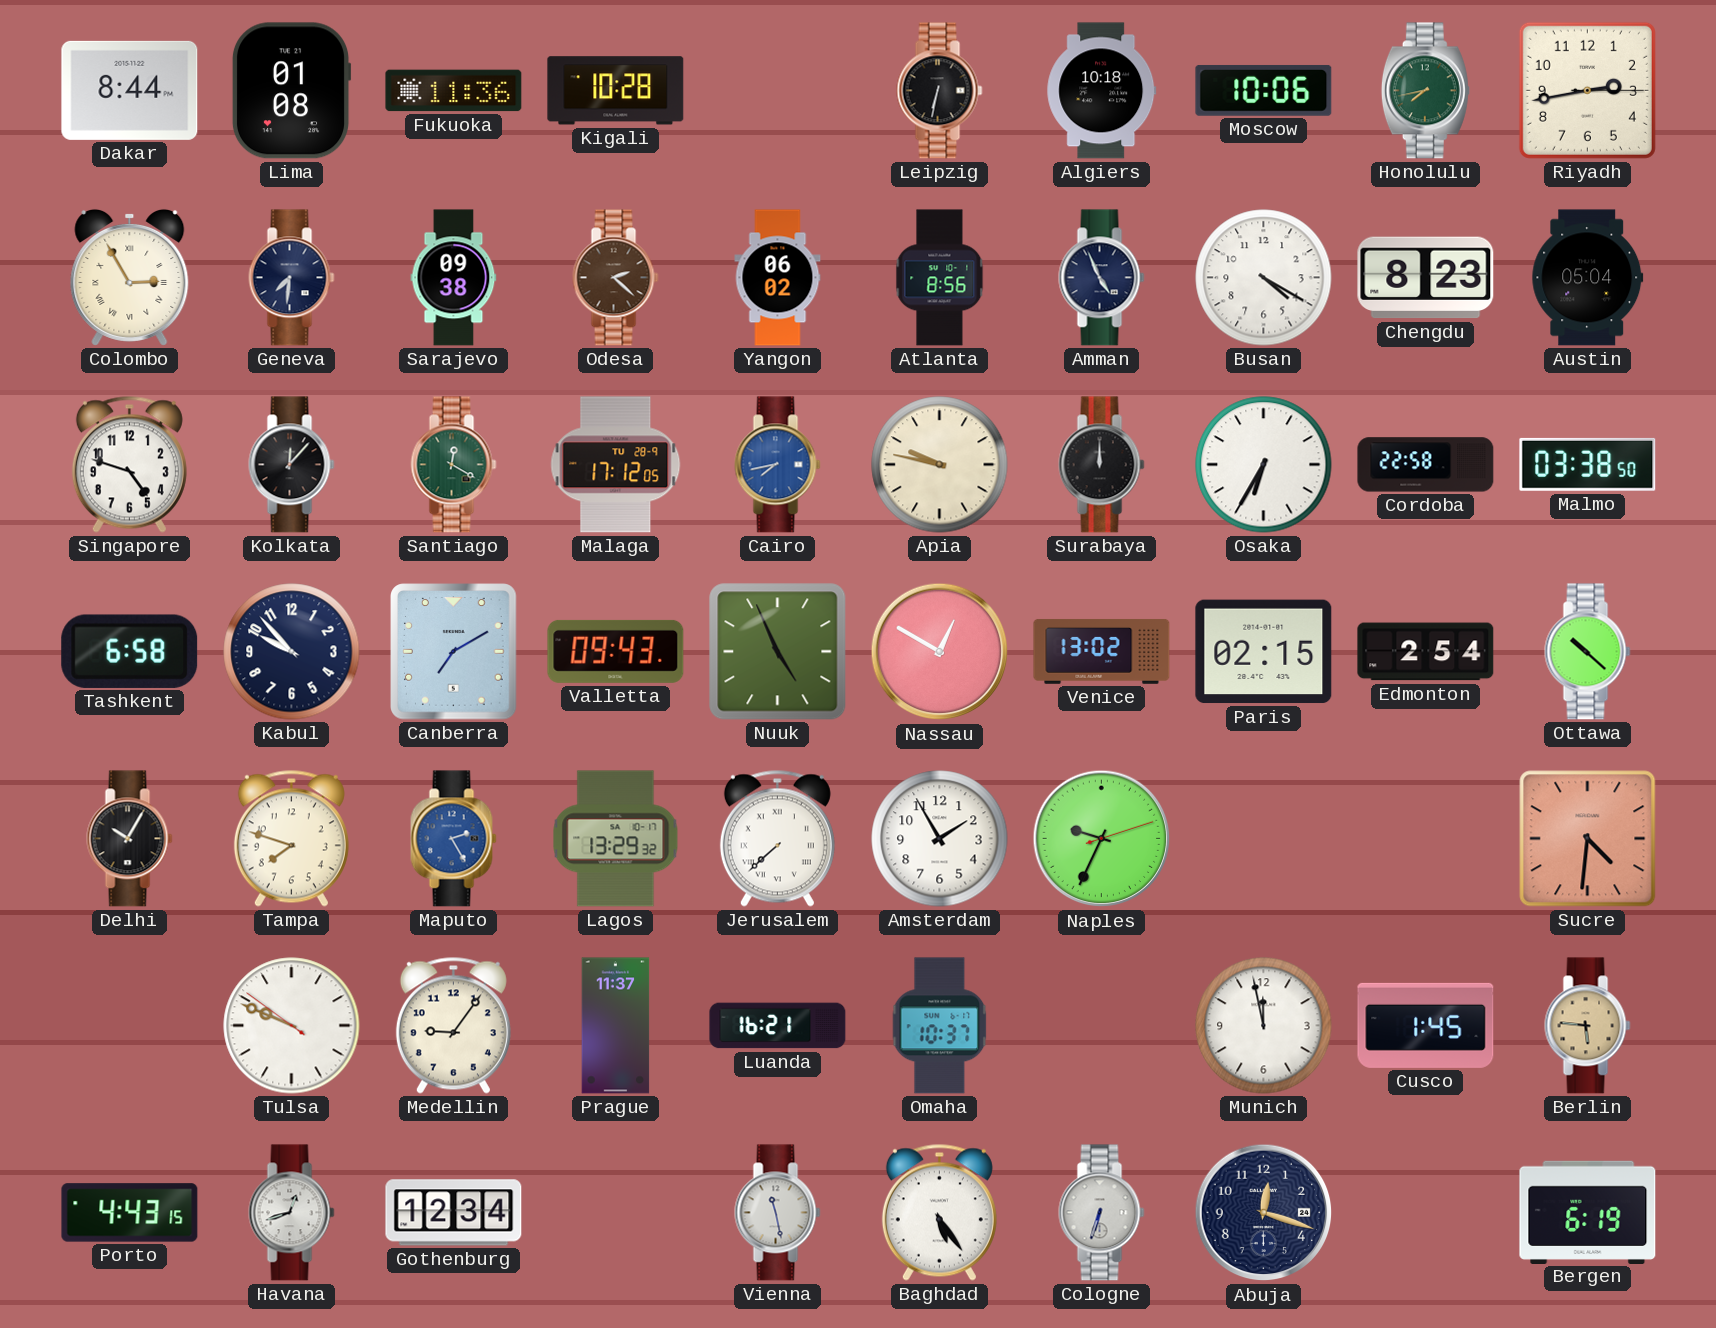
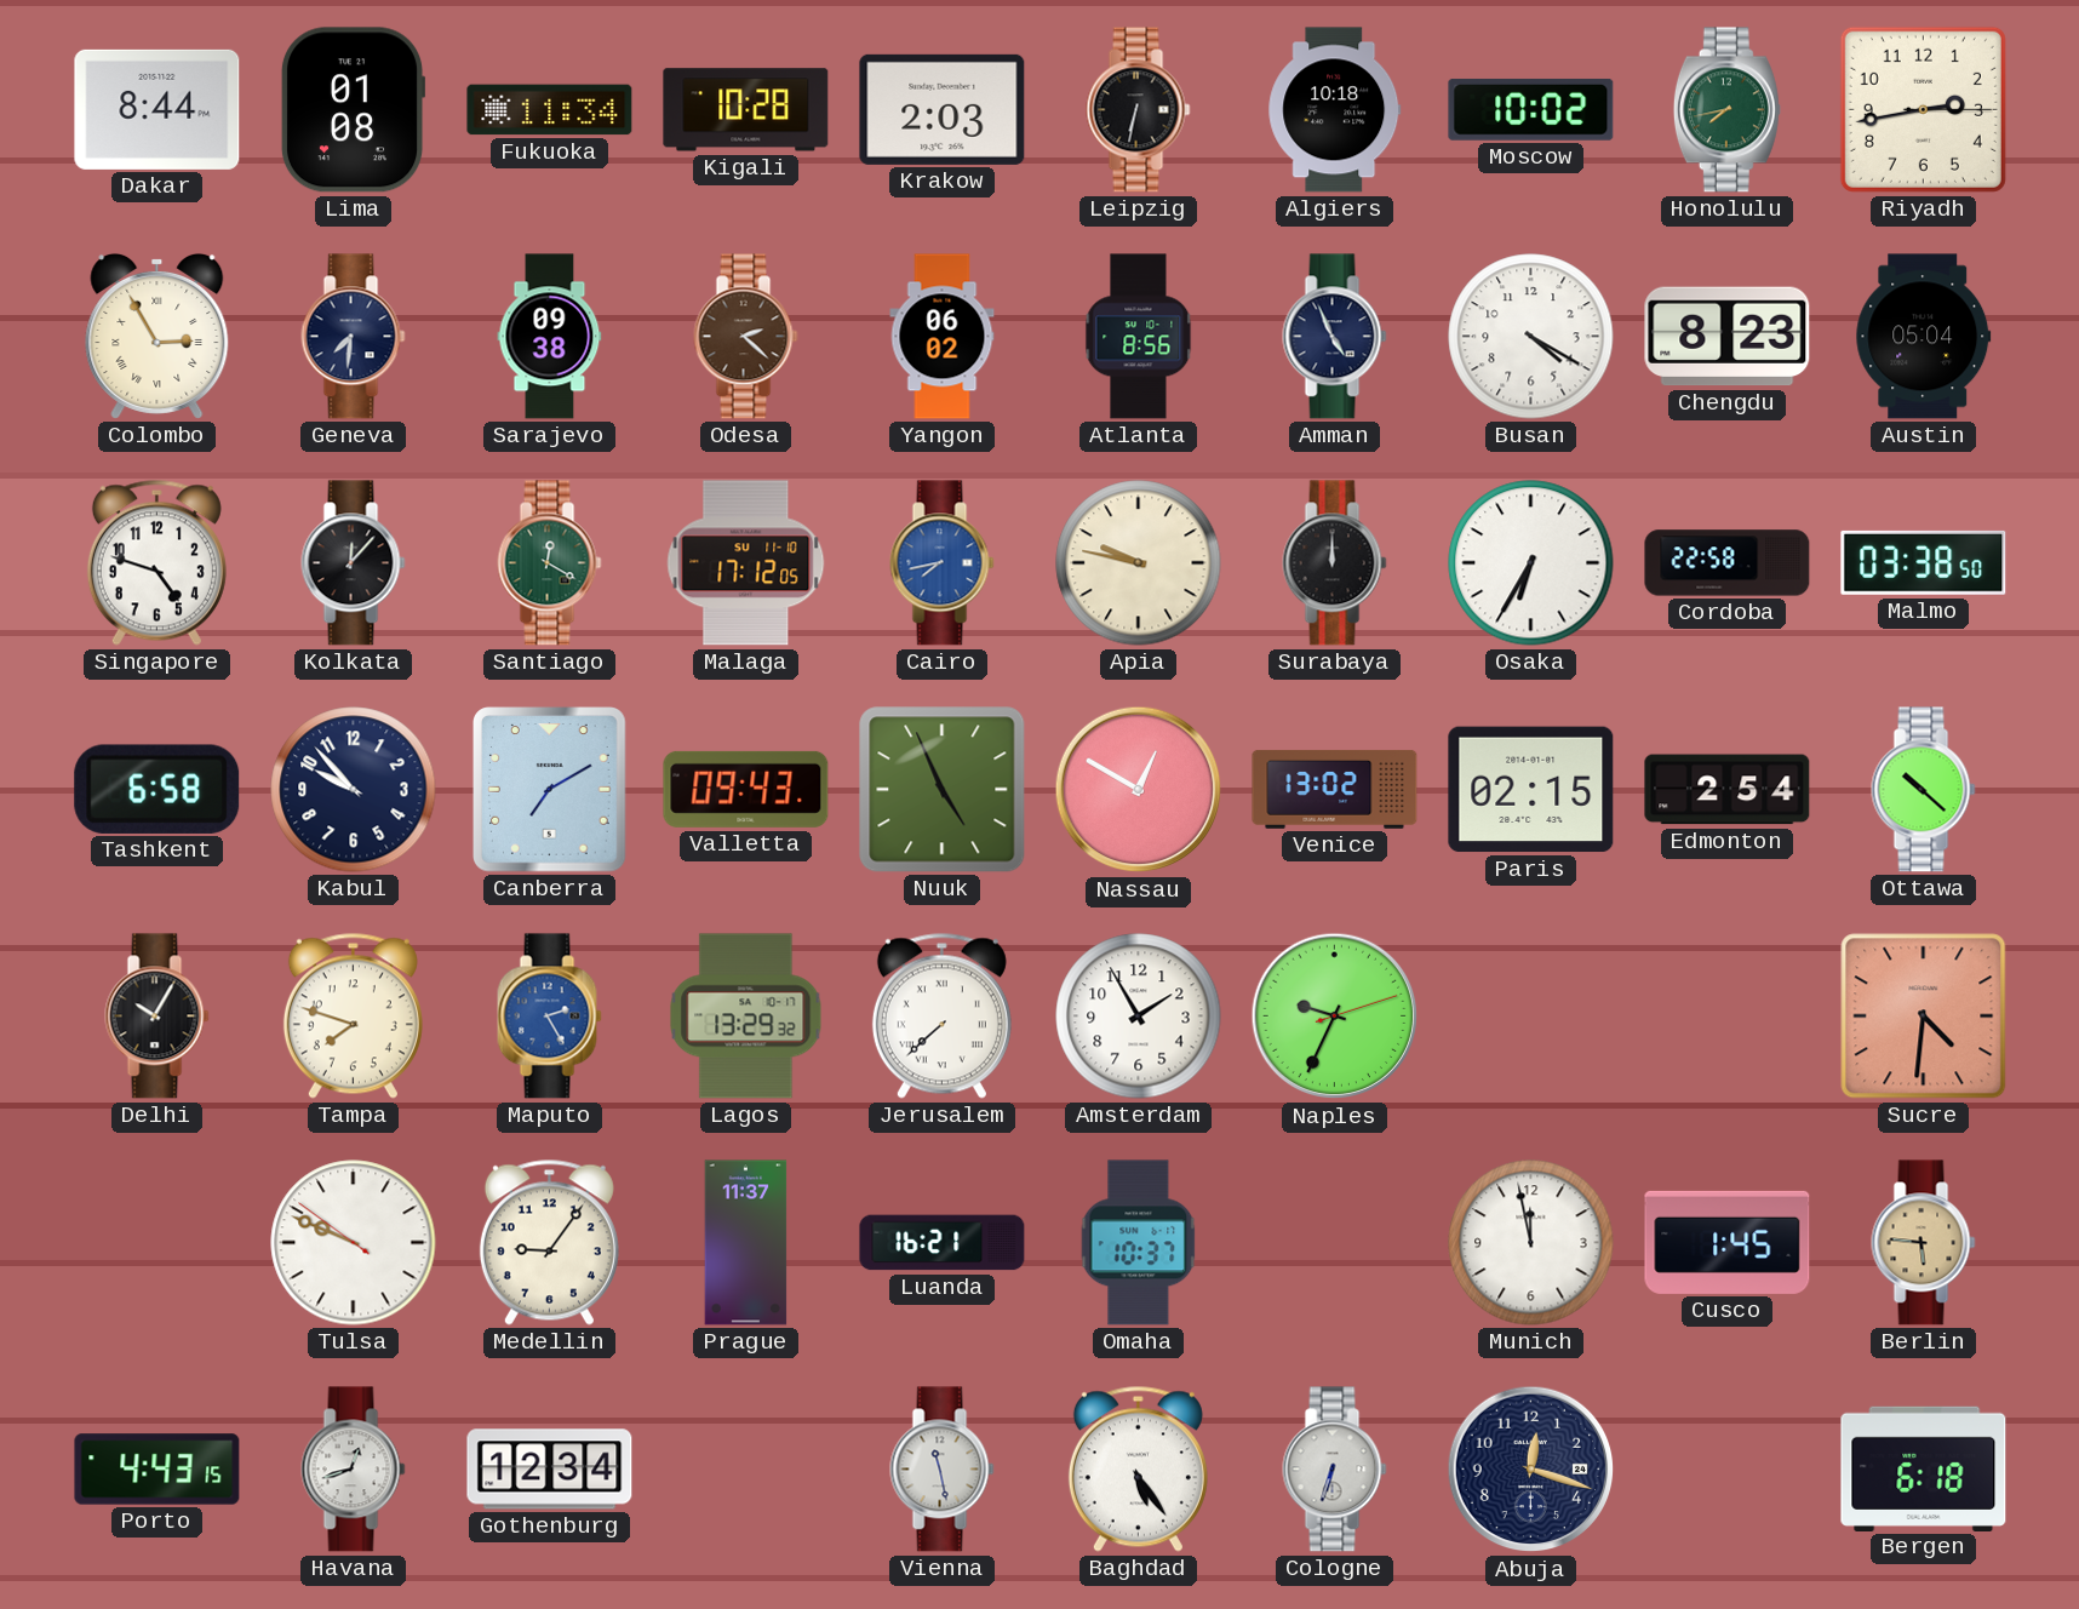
Fukuoka: 11:36 -> 11:34 (550, 110)
Krakow: none -> 2:03 (943, 109)
Moscow: 10:06 -> 10:02 (1531, 109)
Malaga date: TU 28-9 -> SU 11-10 (746, 563)
Bergen: 6:19 -> 6:18 (1924, 1468)
